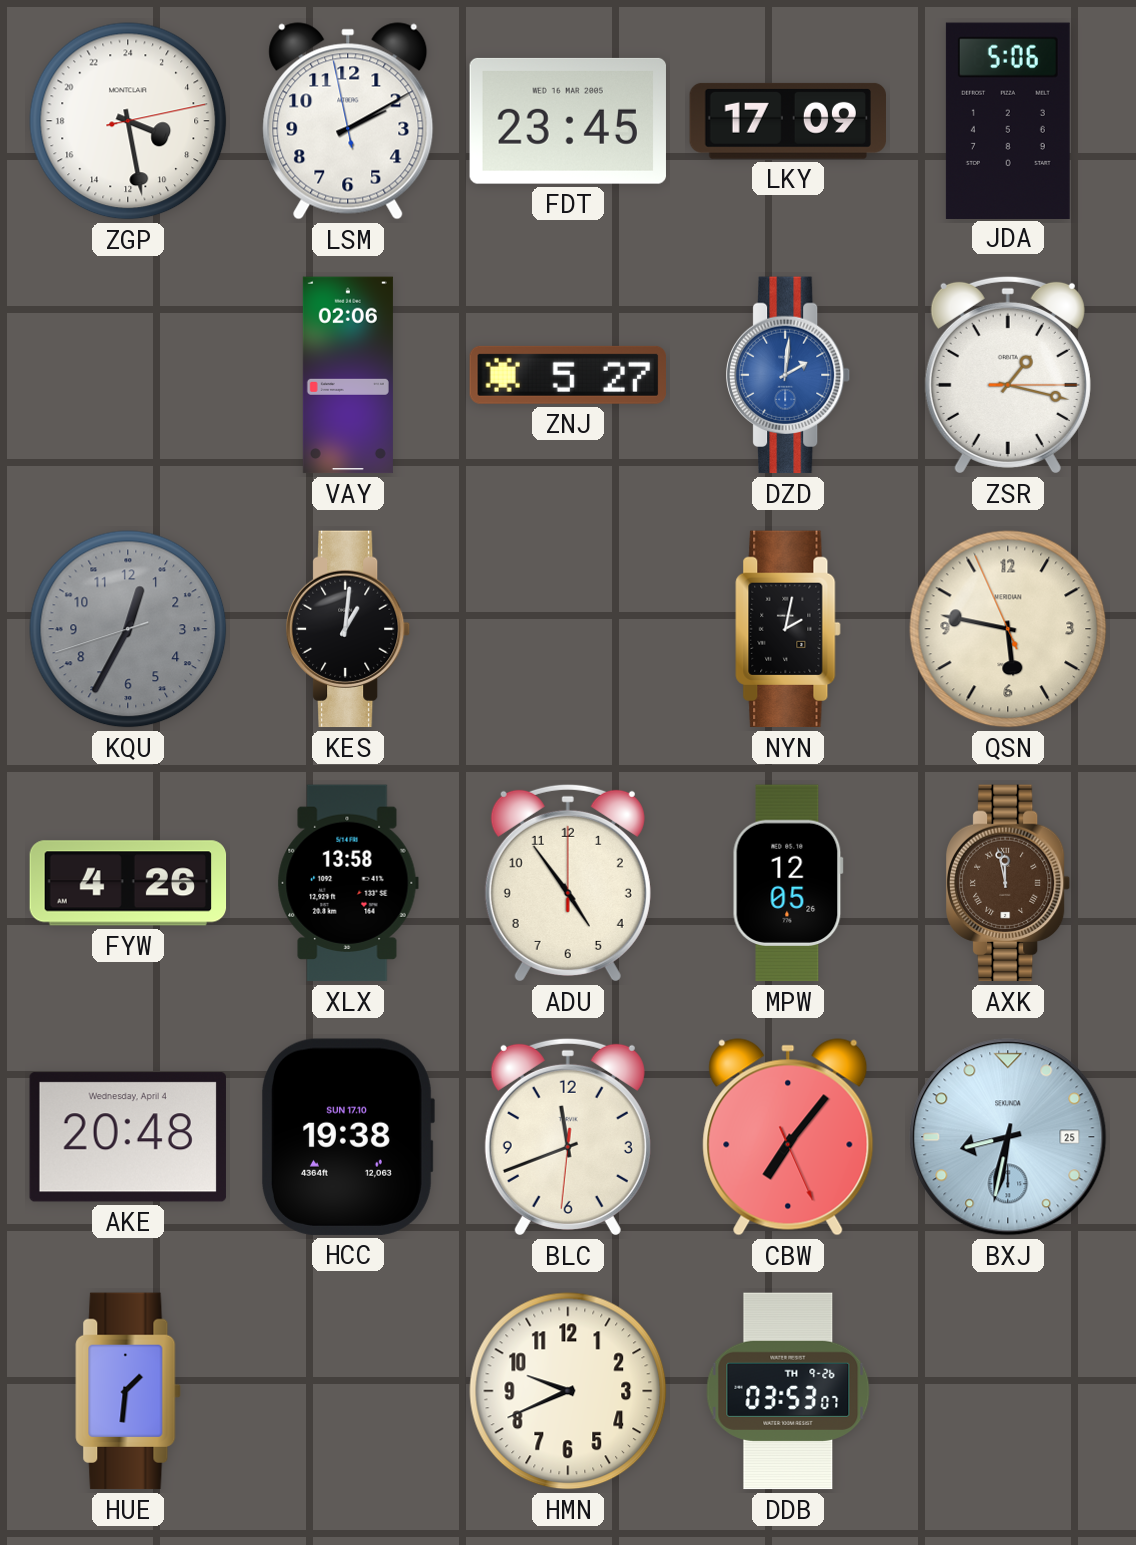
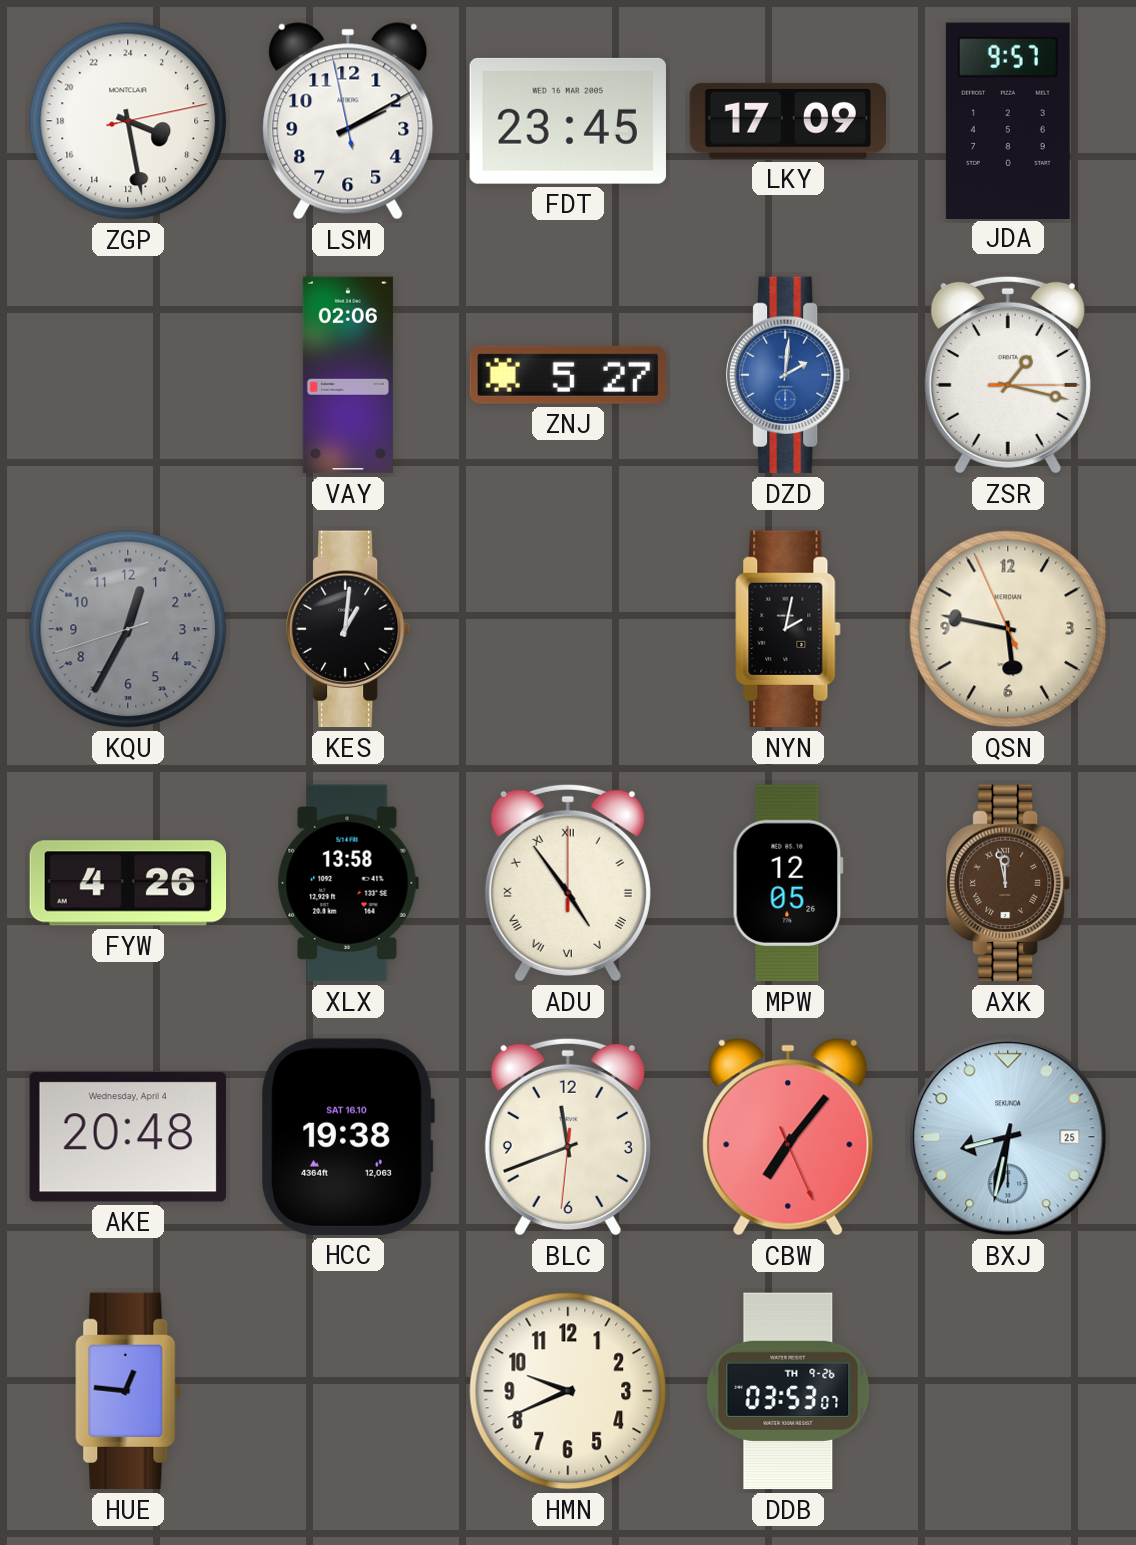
JDA: 5:06 -> 9:57 (1008, 120)
ADU numerals: Arabic -> Roman (568, 883)
HCC date: SUN 17.10 -> SAT 16.10 (348, 1137)
HUE: 1:31 -> 12:46 (128, 1391)
